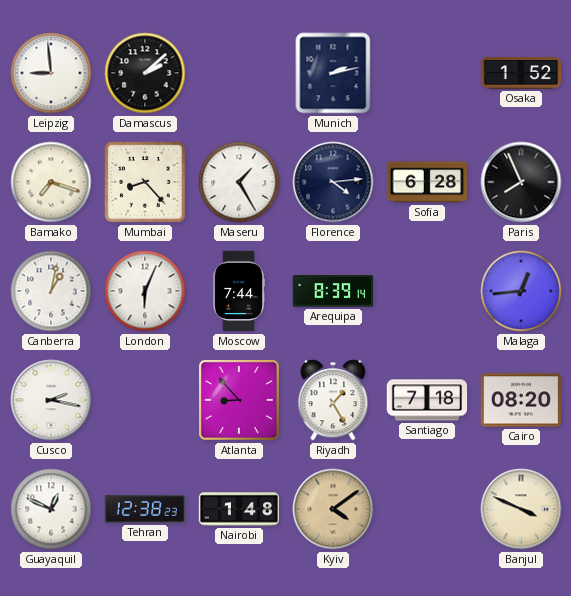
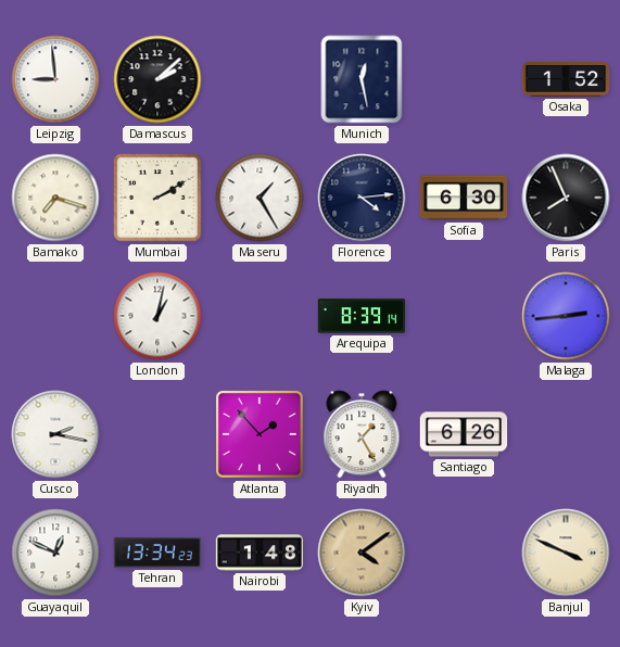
Munich: 2:13 -> 12:28 (362, 79)
Mumbai: 8:23 -> 2:10 (157, 198)
Sofia: 6:28 -> 6:30 (464, 198)
Canberra: 1:02 -> none (51, 291)
London: 6:04 -> 1:02 (157, 316)
Moscow: 7:44 -> none (239, 291)
Malaga: 12:44 -> 2:44 (566, 316)
Atlanta: 8:53 -> 1:53 (260, 434)
Santiago: 7:18 -> 6:26 (464, 434)
Cairo: 08:20 -> none (521, 400)
Tehran: 12:38 -> 13:34 (157, 554)
